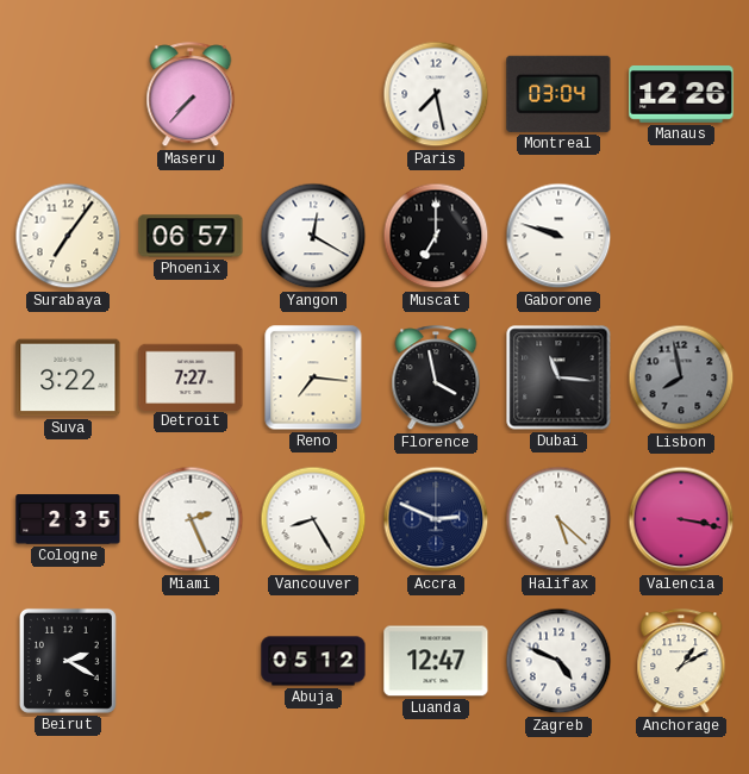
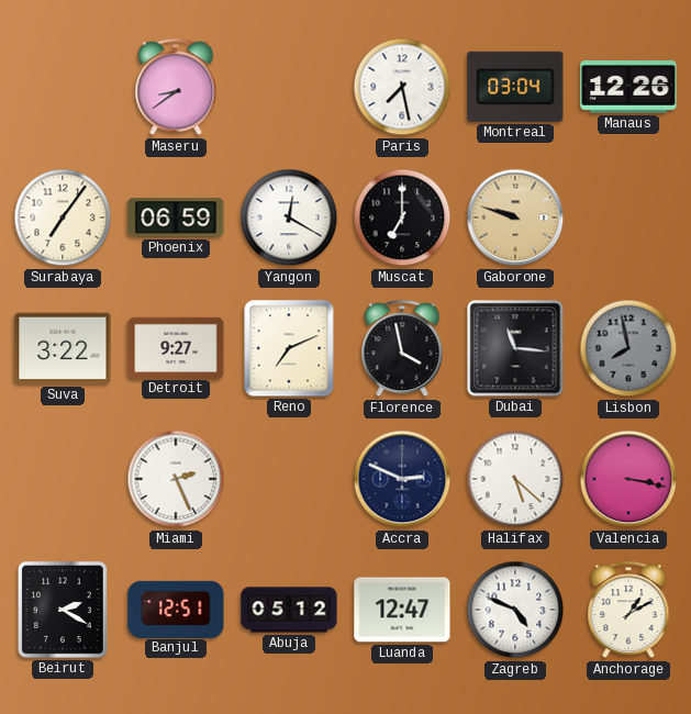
Maseru: 7:37 -> 8:39 (176, 88)
Phoenix: 06:57 -> 06:59 (176, 217)
Gaborone dial: white -> champagne (515, 217)
Detroit: 7:27 -> 9:27 (176, 347)
Reno: 7:16 -> 7:11 (289, 348)
Cologne: 2:35 -> none (68, 519)
Vancouver: 8:25 -> none (313, 519)
Banjul: none -> 12:51 (176, 609)
